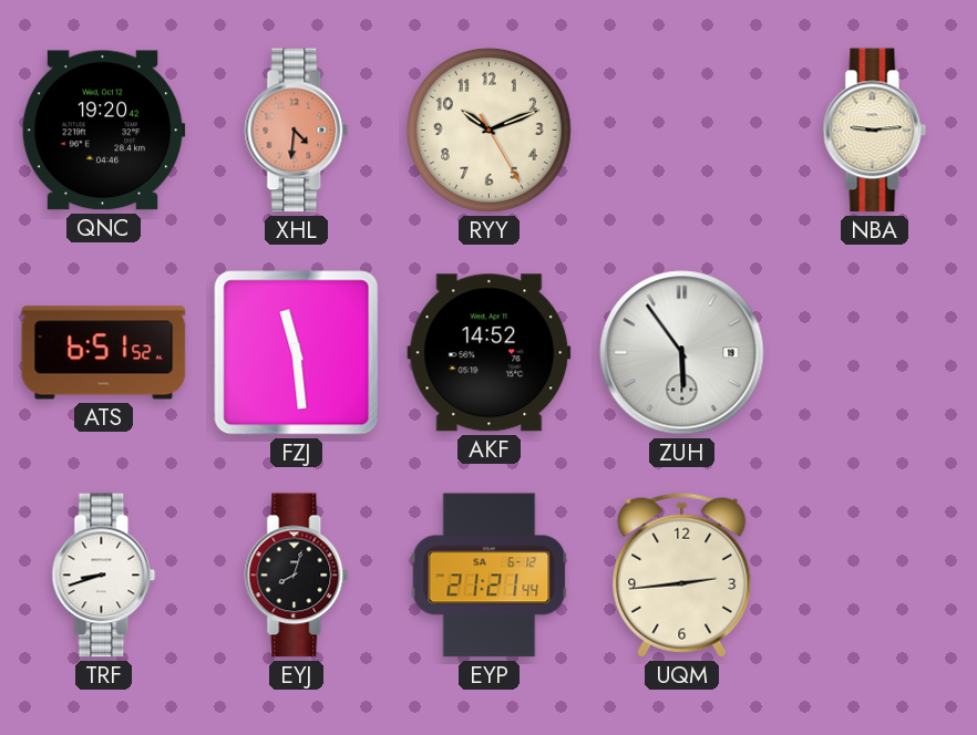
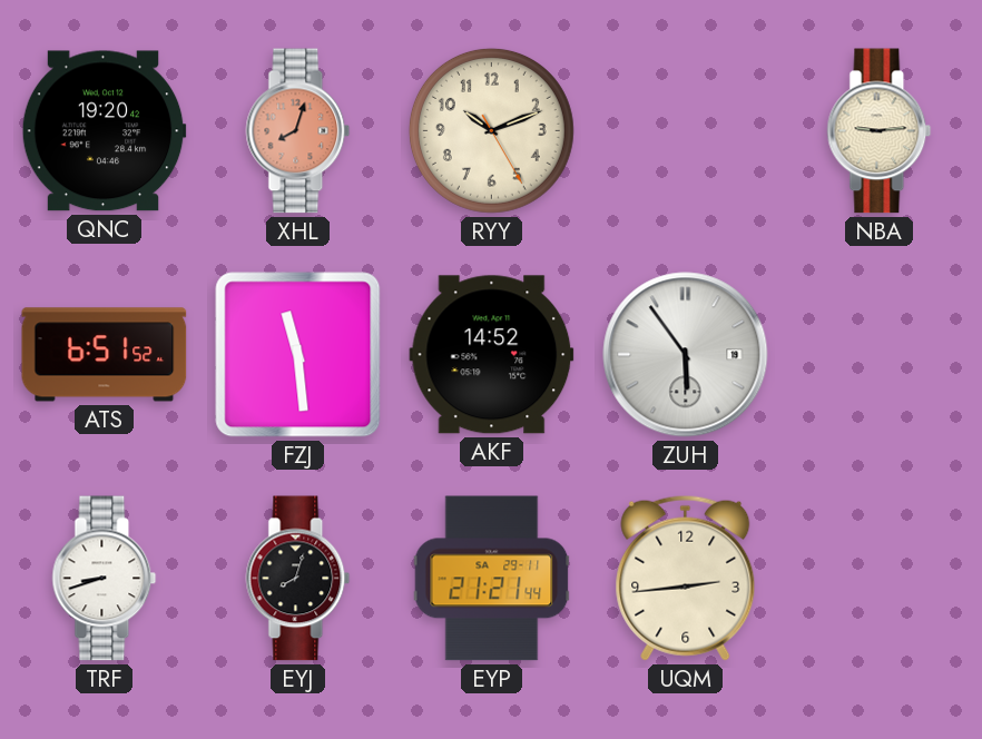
XHL: 4:31 -> 8:03 (298, 131)
EYP date: SA 6-12 -> SA 29-11 (492, 579)
